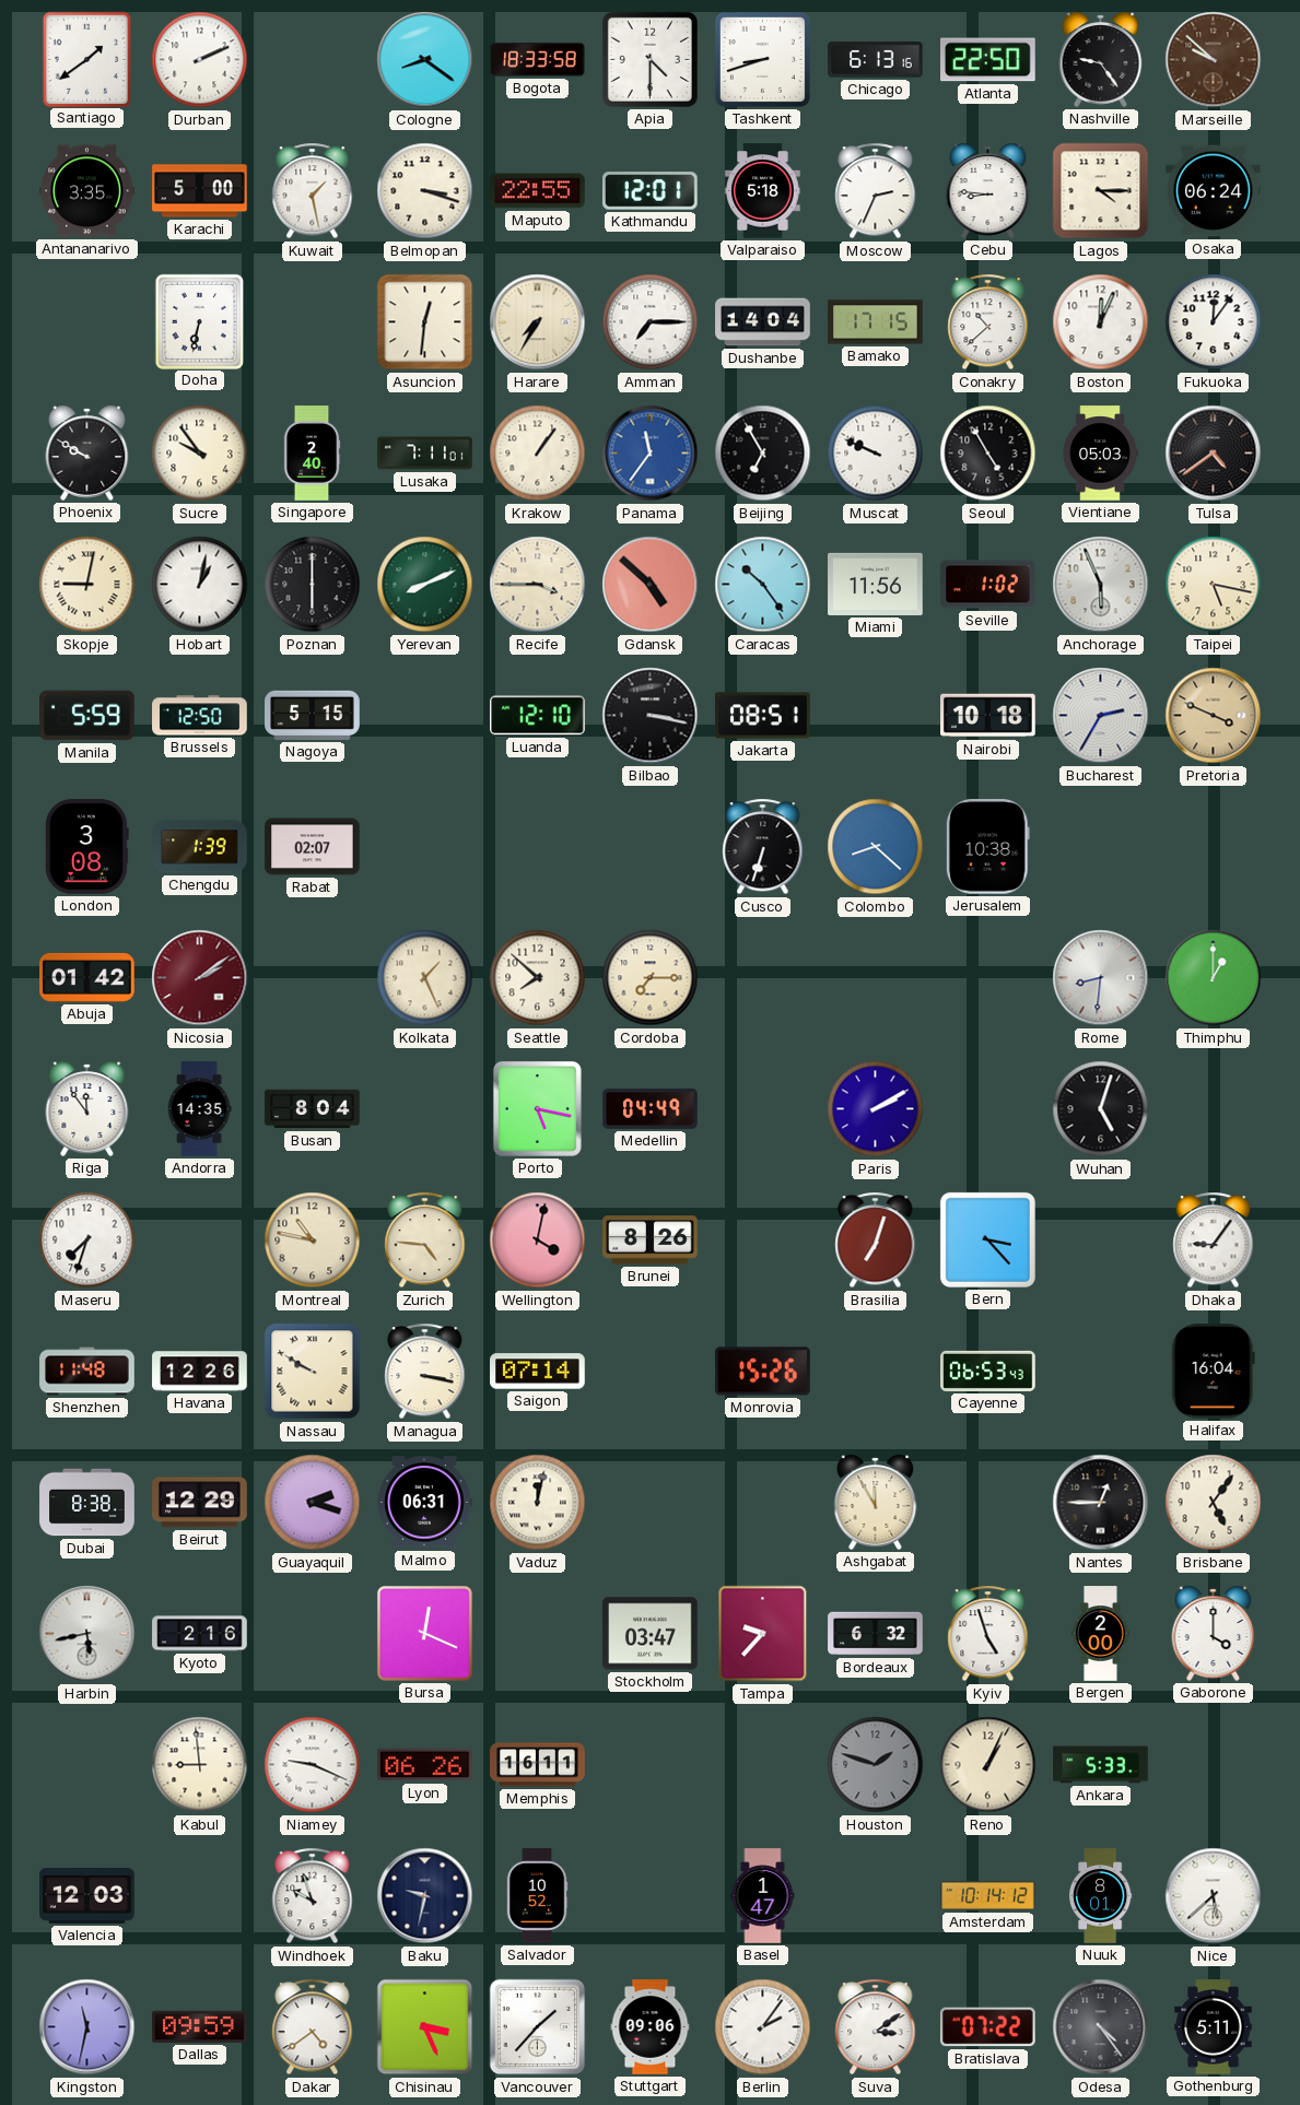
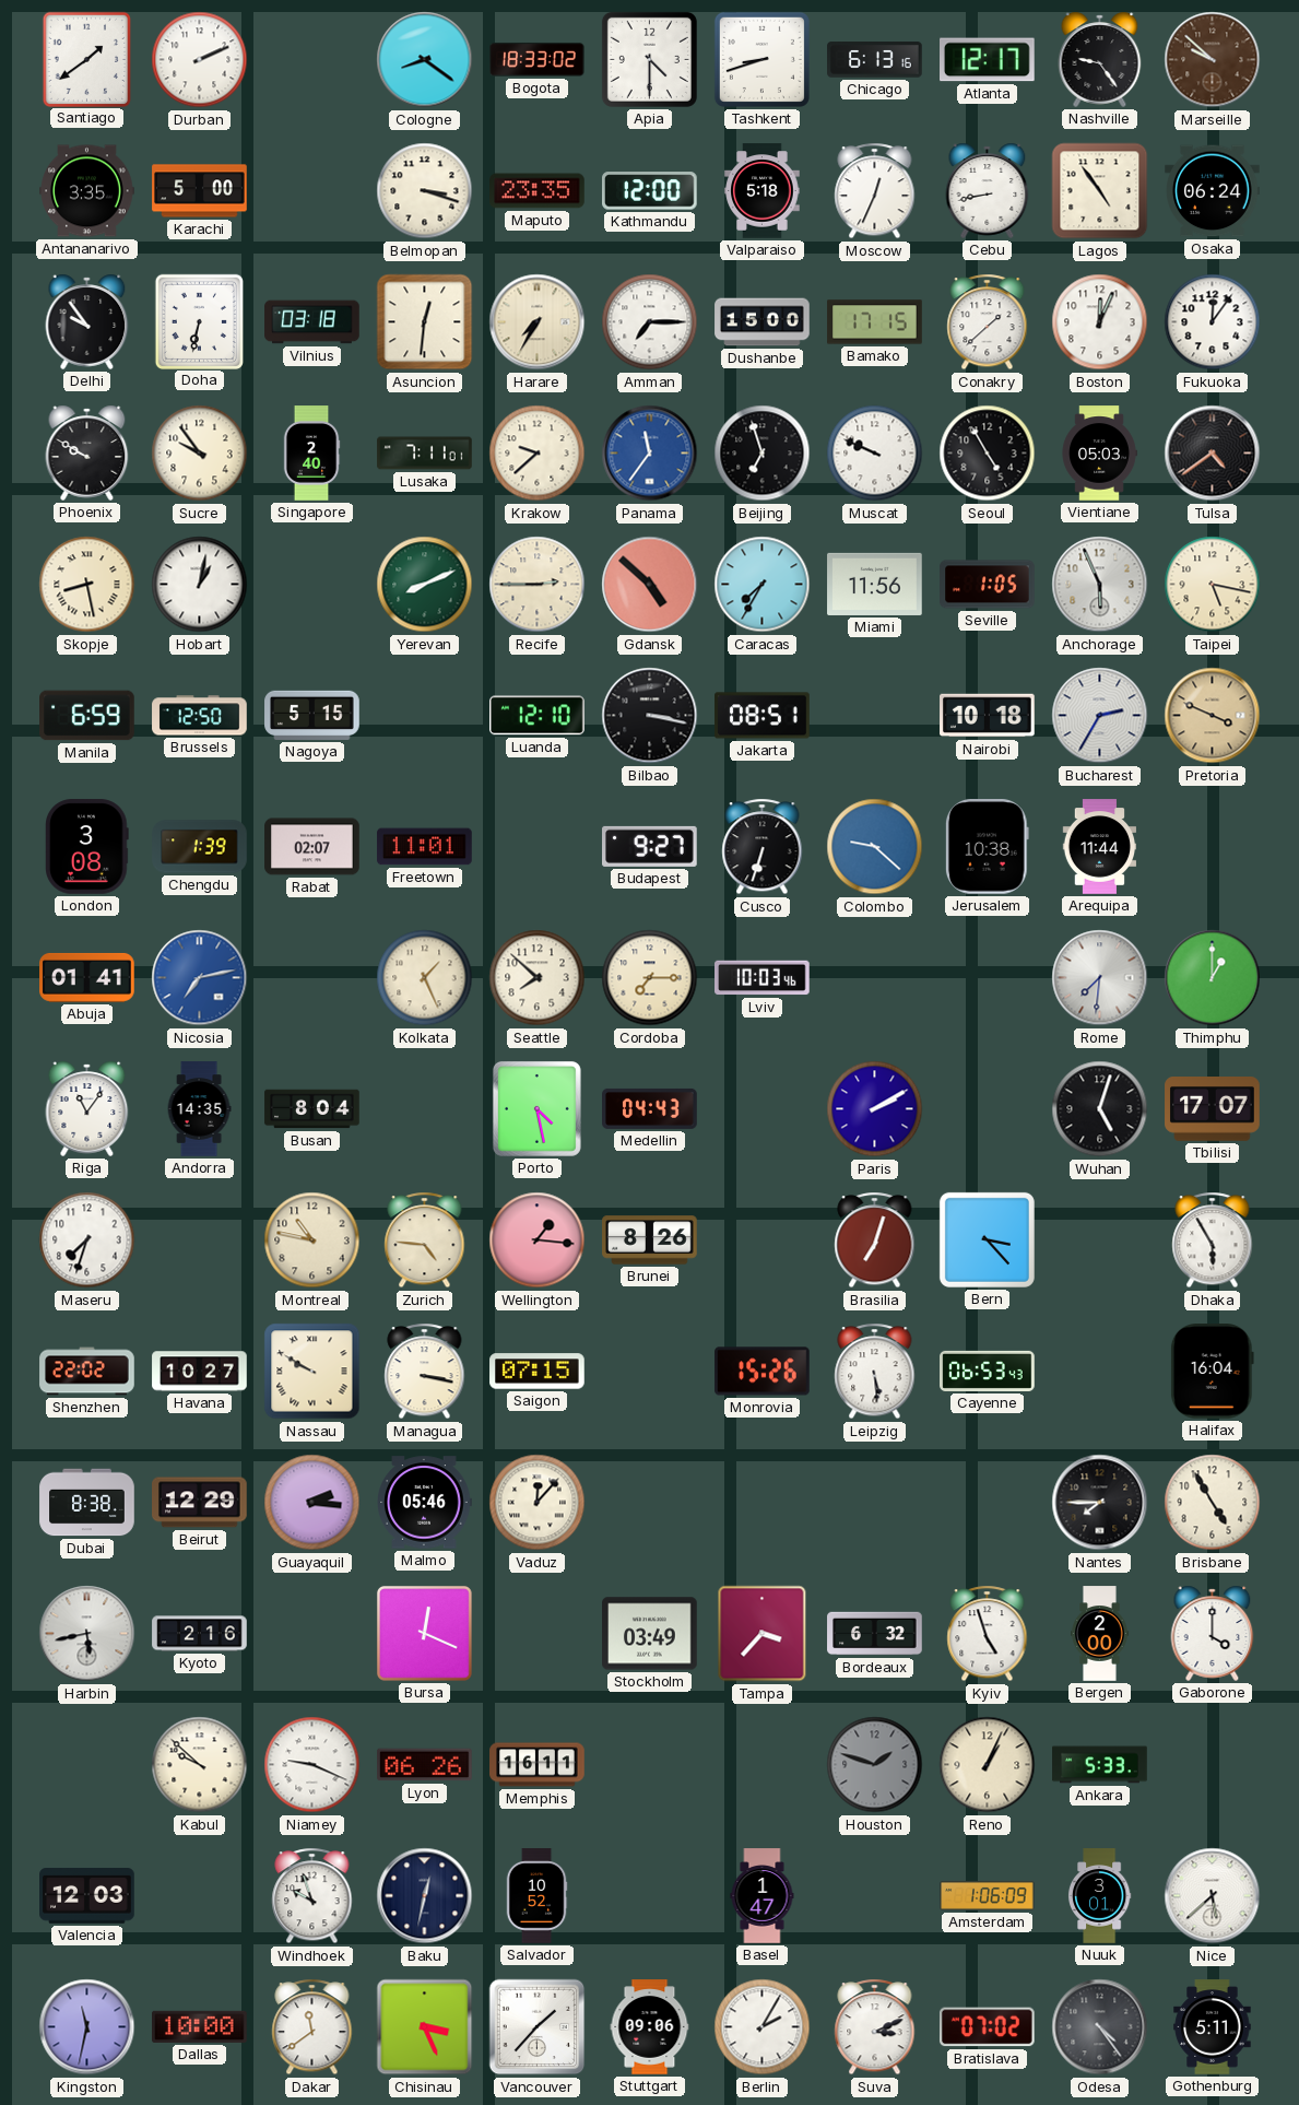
Bogota: 18:33:58 -> 18:33:02 (538, 59)
Atlanta: 22:50 -> 12:17 (988, 60)
Kuwait: 1:28 -> none (313, 191)
Maputo: 22:55 -> 23:35 (538, 191)
Kathmandu: 12:01 -> 12:00 (650, 191)
Moscow: 2:34 -> 12:34 (875, 191)
Cebu: 8:46 -> 8:43 (988, 190)
Lagos: 4:15 -> 4:54 (1100, 191)
Delhi: none -> 9:54 (87, 321)
Vilnius: none -> 03:18 (312, 322)
Dushanbe: 14:04 -> 15:00 (763, 322)
Conakry: 10:38 -> 1:38 (988, 322)
Krakow: 1:06 -> 9:38 (538, 454)
Beijing: 6:55 -> 6:57 (763, 454)
Skopje: 9:02 -> 8:28 (87, 585)
Poznan: 6:00 -> none (313, 585)
Recife: 3:45 -> 2:45 (538, 585)
Caracas: 10:24 -> 7:35 (763, 585)
Seville: 1:02 -> 1:05 (988, 585)
Manila: 5:59 -> 6:59 (87, 716)
Freetown: none -> 11:01 (425, 847)
Budapest: none -> 9:27 (650, 846)
Colombo: 8:22 -> 9:22 (875, 847)
Arequipa: none -> 11:44 (1100, 847)
Abuja: 01:42 -> 01:41 (87, 977)
Nicosia: 2:09 -> 7:13 (200, 978)
Nicosia dial: burgundy -> blue (200, 978)
Lviv: none -> 10:03 (763, 978)
Rome: 8:31 -> 7:31 (1100, 978)
Riga: 11:54 -> 11:06 (87, 1108)
Porto: 5:17 -> 4:28 (536, 1108)
Medellin: 04:49 -> 04:43 (650, 1108)
Tbilisi: none -> 17:07 (1213, 1109)
Wellington: 4:02 -> 1:16 (538, 1240)
Dhaka: 9:06 -> 5:55 (1213, 1240)
Shenzhen: 11:48 -> 22:02 (87, 1372)
Havana: 12:26 -> 10:27 (200, 1372)
Saigon: 07:14 -> 07:15 (538, 1372)
Leipzig: none -> 5:29 (875, 1372)
Guayaquil: 2:18 -> 2:16 (312, 1503)
Malmo: 06:31 -> 05:46 (424, 1503)
Vaduz: 12:02 -> 12:07 (538, 1503)
Ashgabat: 11:55 -> none (876, 1502)
Nantes: 12:45 -> 7:45 (1100, 1503)
Brisbane: 5:06 -> 4:55 (1213, 1503)
Stockholm: 03:47 -> 03:49 (650, 1634)
Tampa: 9:37 -> 3:37 (763, 1634)
Kabul: 8:59 -> 9:52 (200, 1765)
Baku: 9:32 -> 12:32 (425, 1896)
Amsterdam: 10:14 -> 1:06 (988, 1895)
Nuuk: 8:01 -> 3:01 (1099, 1896)
Dallas: 09:59 -> 10:00 (200, 2026)
Dakar: 4:39 -> 11:39 (312, 2027)
Berlin: 2:06 -> 2:05 (763, 2027)
Suva: 3:09 -> 3:11 (875, 2027)
Bratislava: 07:22 -> 07:02 (988, 2027)
